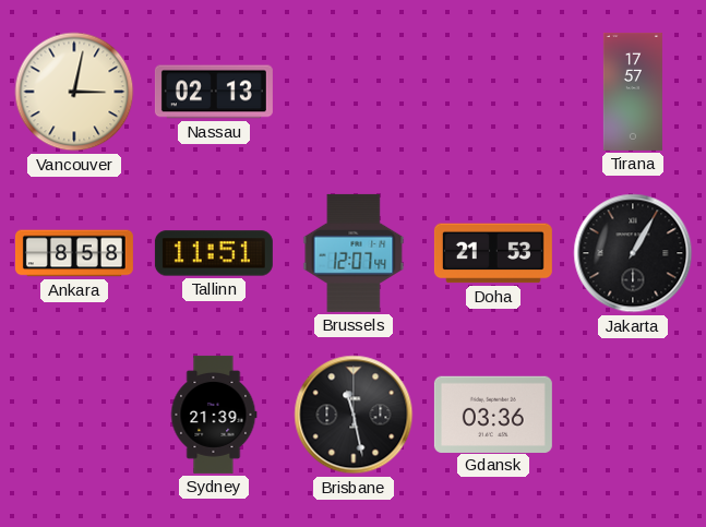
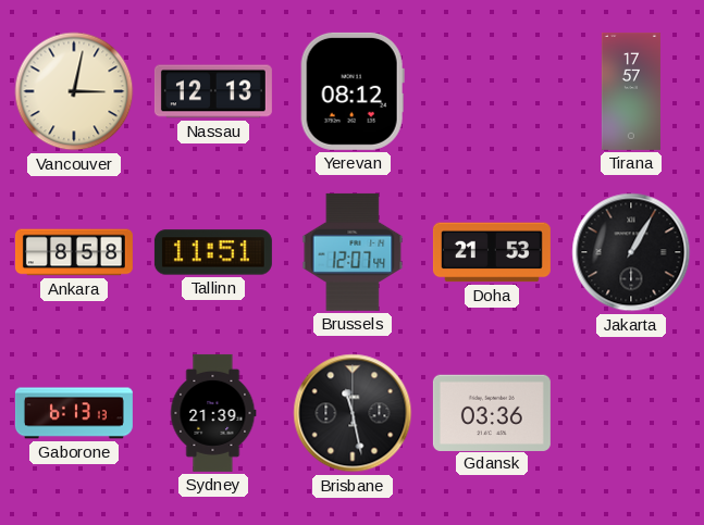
Nassau: 02:13 -> 12:13 (213, 91)
Yerevan: none -> 08:12 (353, 91)
Gaborone: none -> 6:13 (74, 413)
